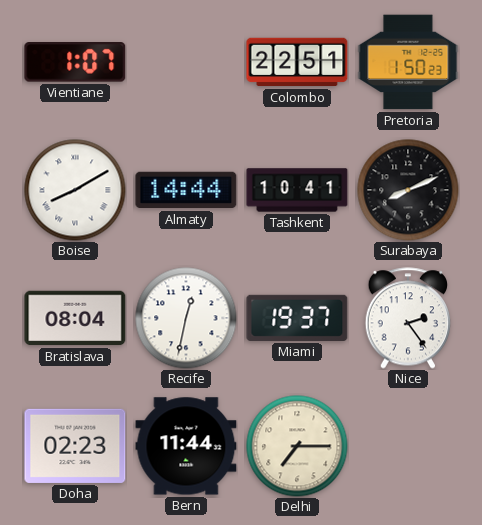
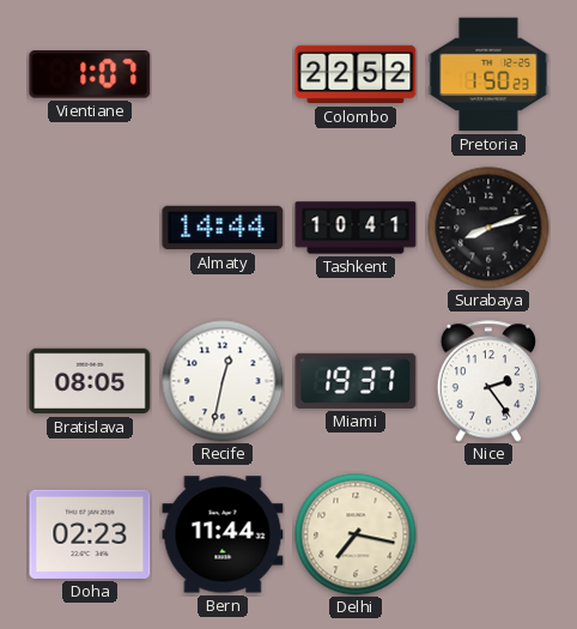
Colombo: 22:51 -> 22:52 (356, 74)
Boise: 8:10 -> none (75, 190)
Surabaya: 8:11 -> 8:12 (488, 228)
Bratislava: 08:04 -> 08:05 (90, 381)
Delhi: 7:15 -> 7:17 (356, 534)
